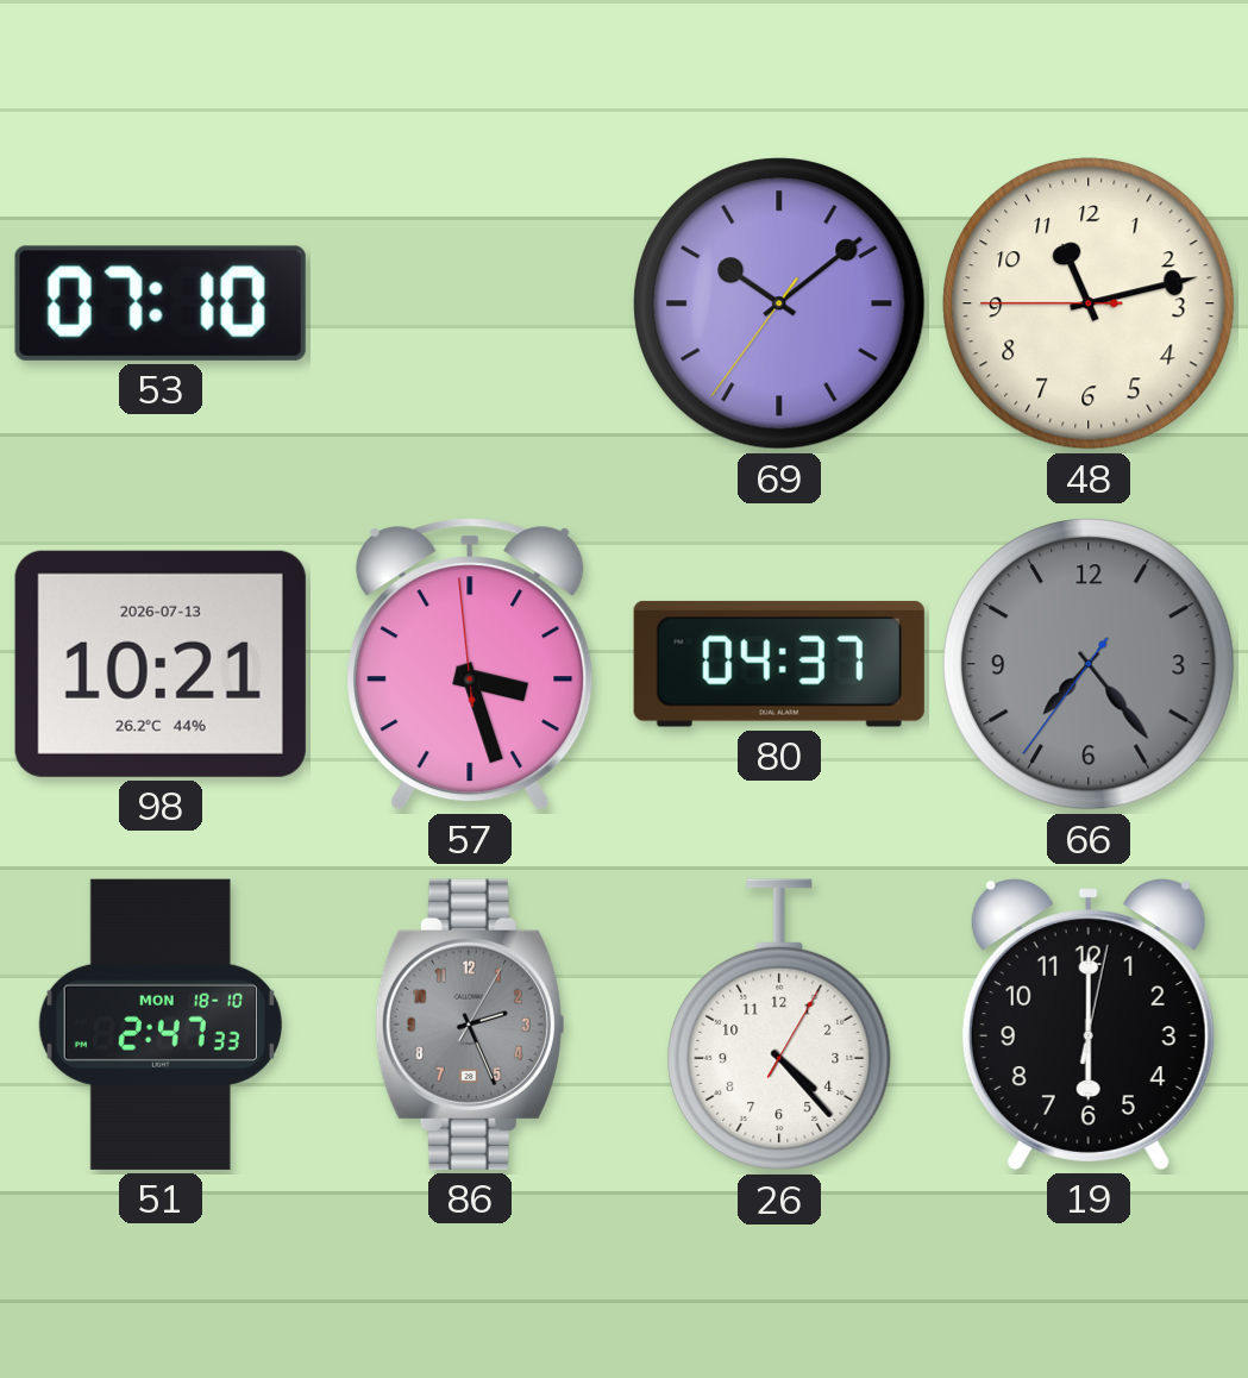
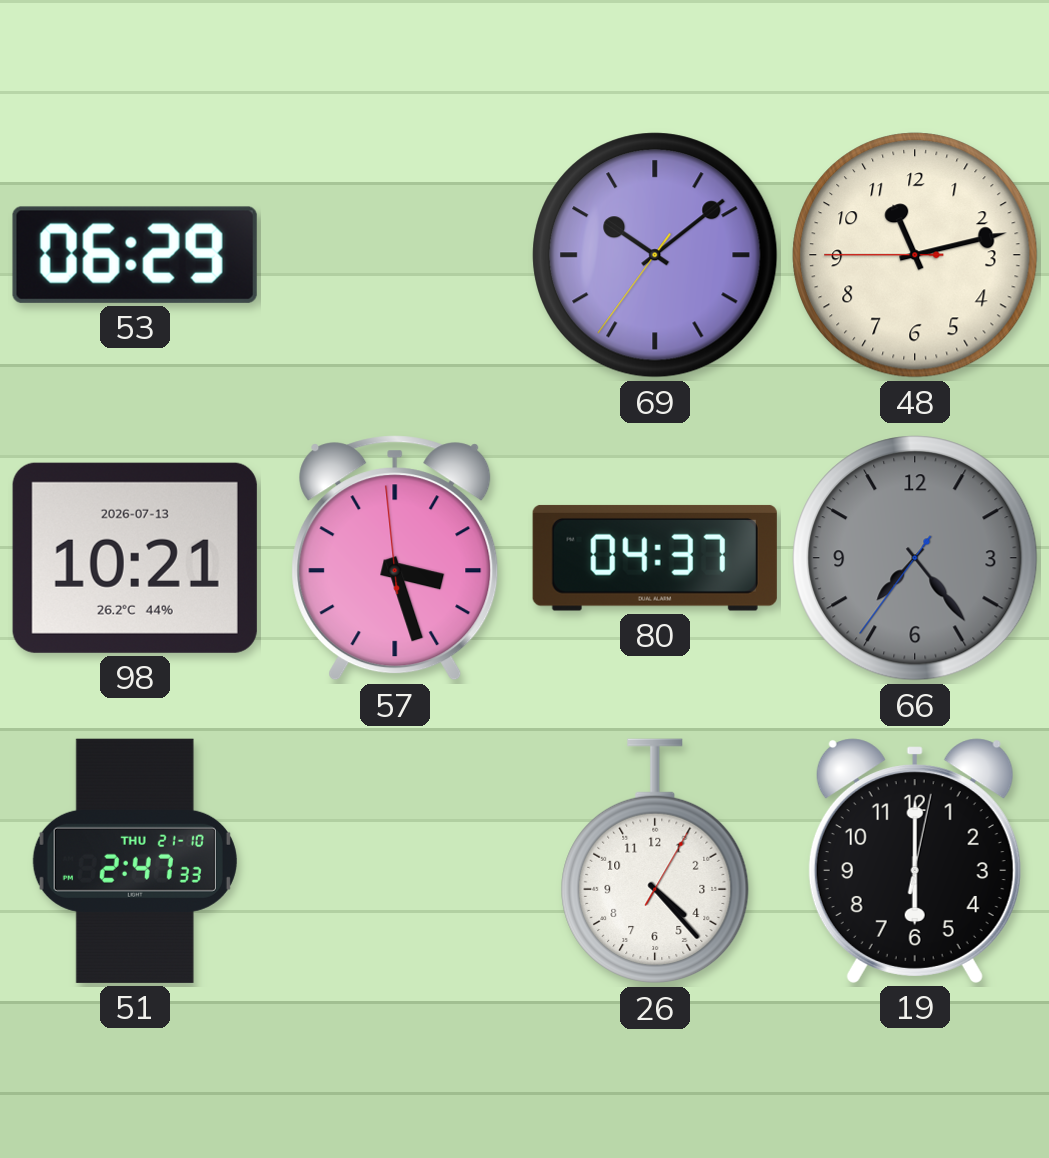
53: 07:10 -> 06:29 (135, 255)
51 date: MON 18-10 -> THU 21-10 (135, 861)
86: 2:26 -> none (470, 1025)
